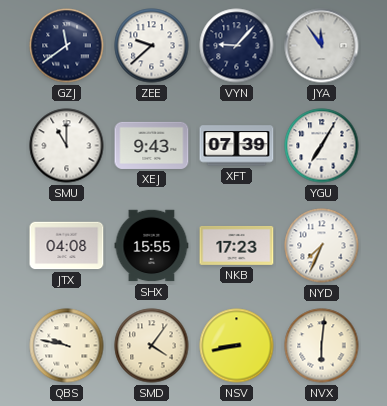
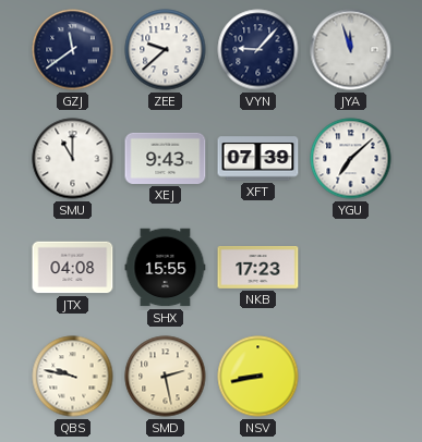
JYA: 11:54 -> 11:57 (351, 50)
YGU: 7:05 -> 7:08 (351, 159)
NYD: 7:34 -> none (322, 246)
SMD: 4:06 -> 2:28 (166, 377)
NVX: 6:01 -> none (322, 346)
